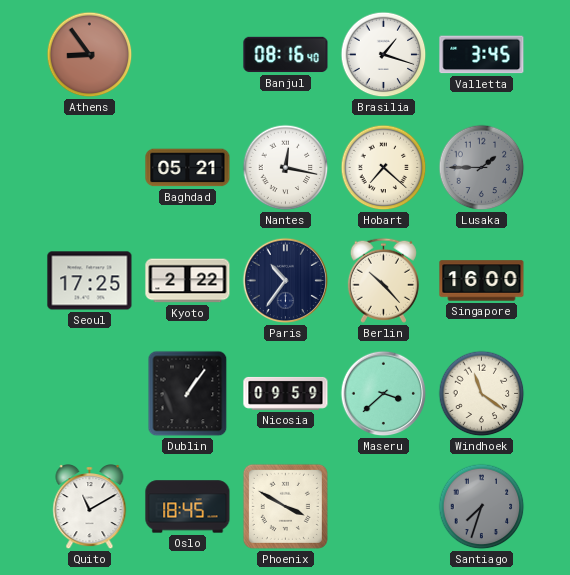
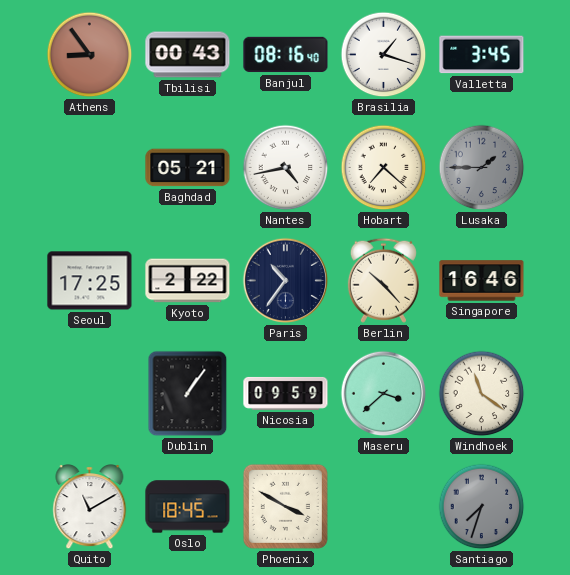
Tbilisi: none -> 00:43 (188, 55)
Nantes: 12:17 -> 4:43 (286, 168)
Singapore: 16:00 -> 16:46 (482, 281)
